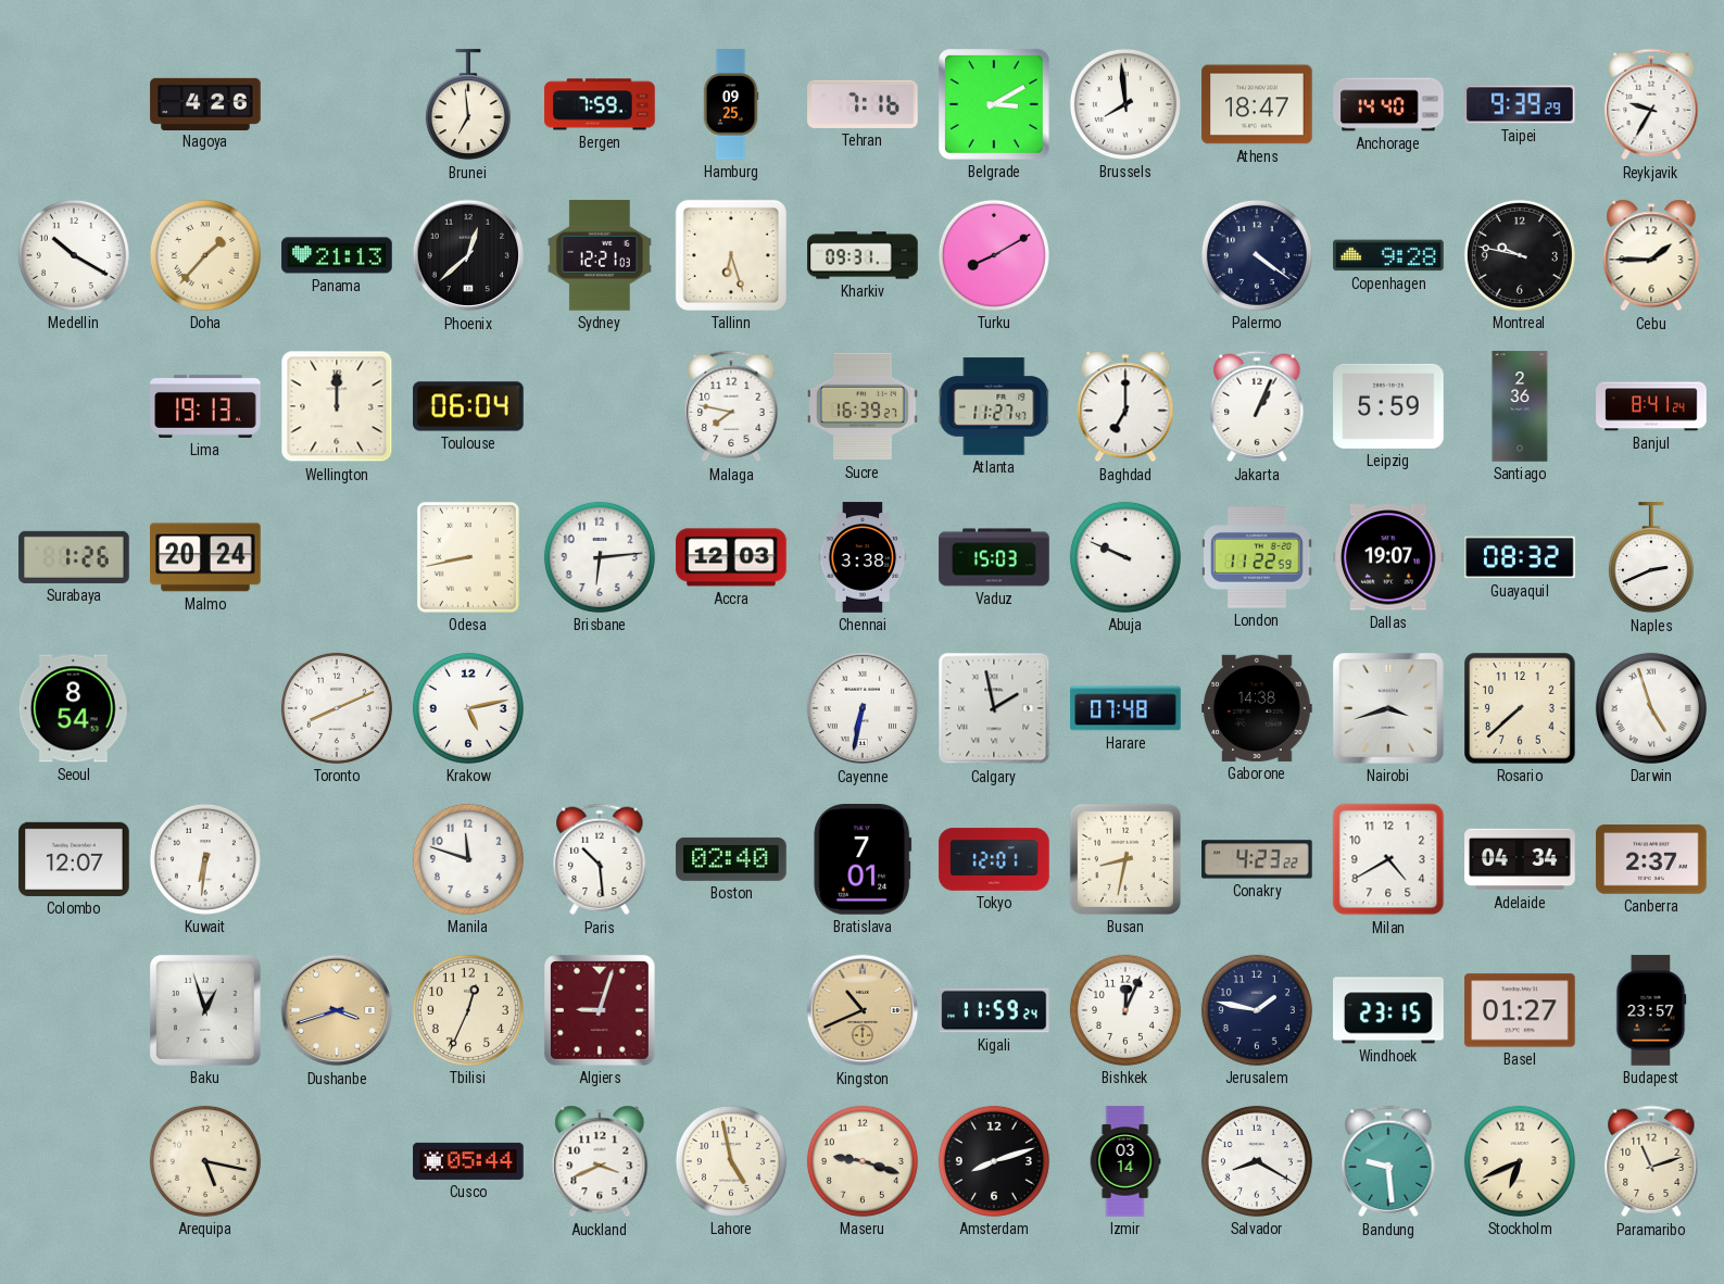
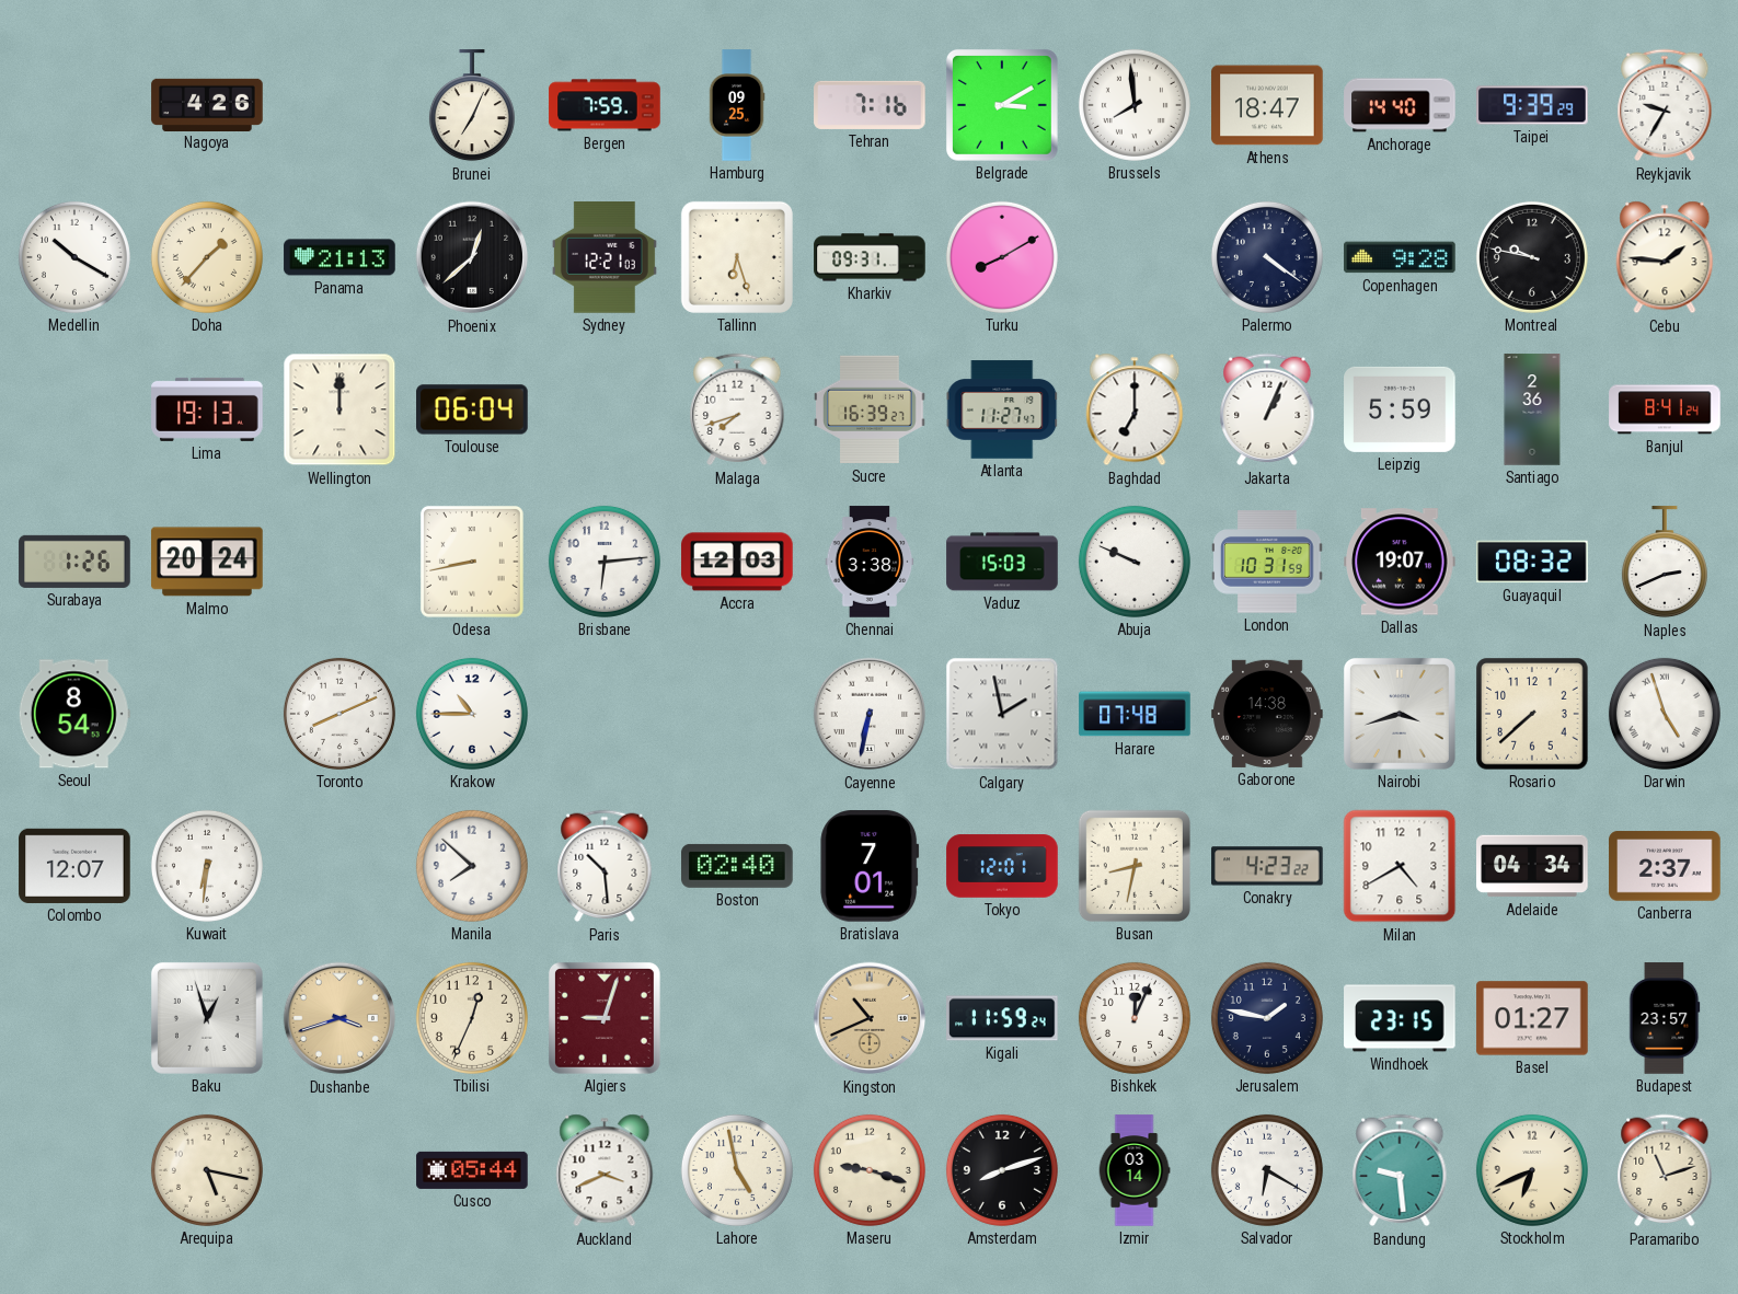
Brunei: 6:59 -> 7:04 (472, 106)
Cebu: 1:45 -> 1:46 (1665, 257)
Malaga: 7:47 -> 7:42 (737, 409)
London: 11:22 -> 10:31 (1267, 562)
Krakow: 5:13 -> 10:45 (472, 714)
Manila: 11:48 -> 7:52 (472, 866)
Salvador: 8:20 -> 6:20 (1267, 1170)
